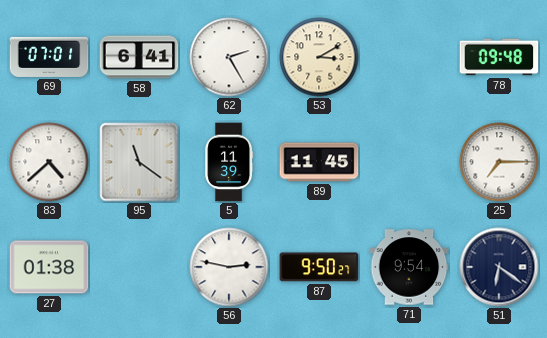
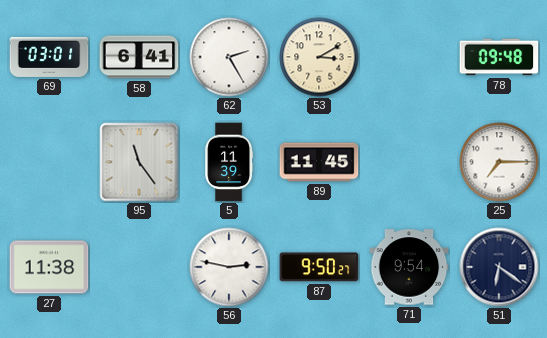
69: 07:01 -> 03:01 (49, 57)
83: 4:38 -> none (49, 162)
95: 11:21 -> 11:24 (139, 162)
27: 01:38 -> 11:38 (49, 267)
